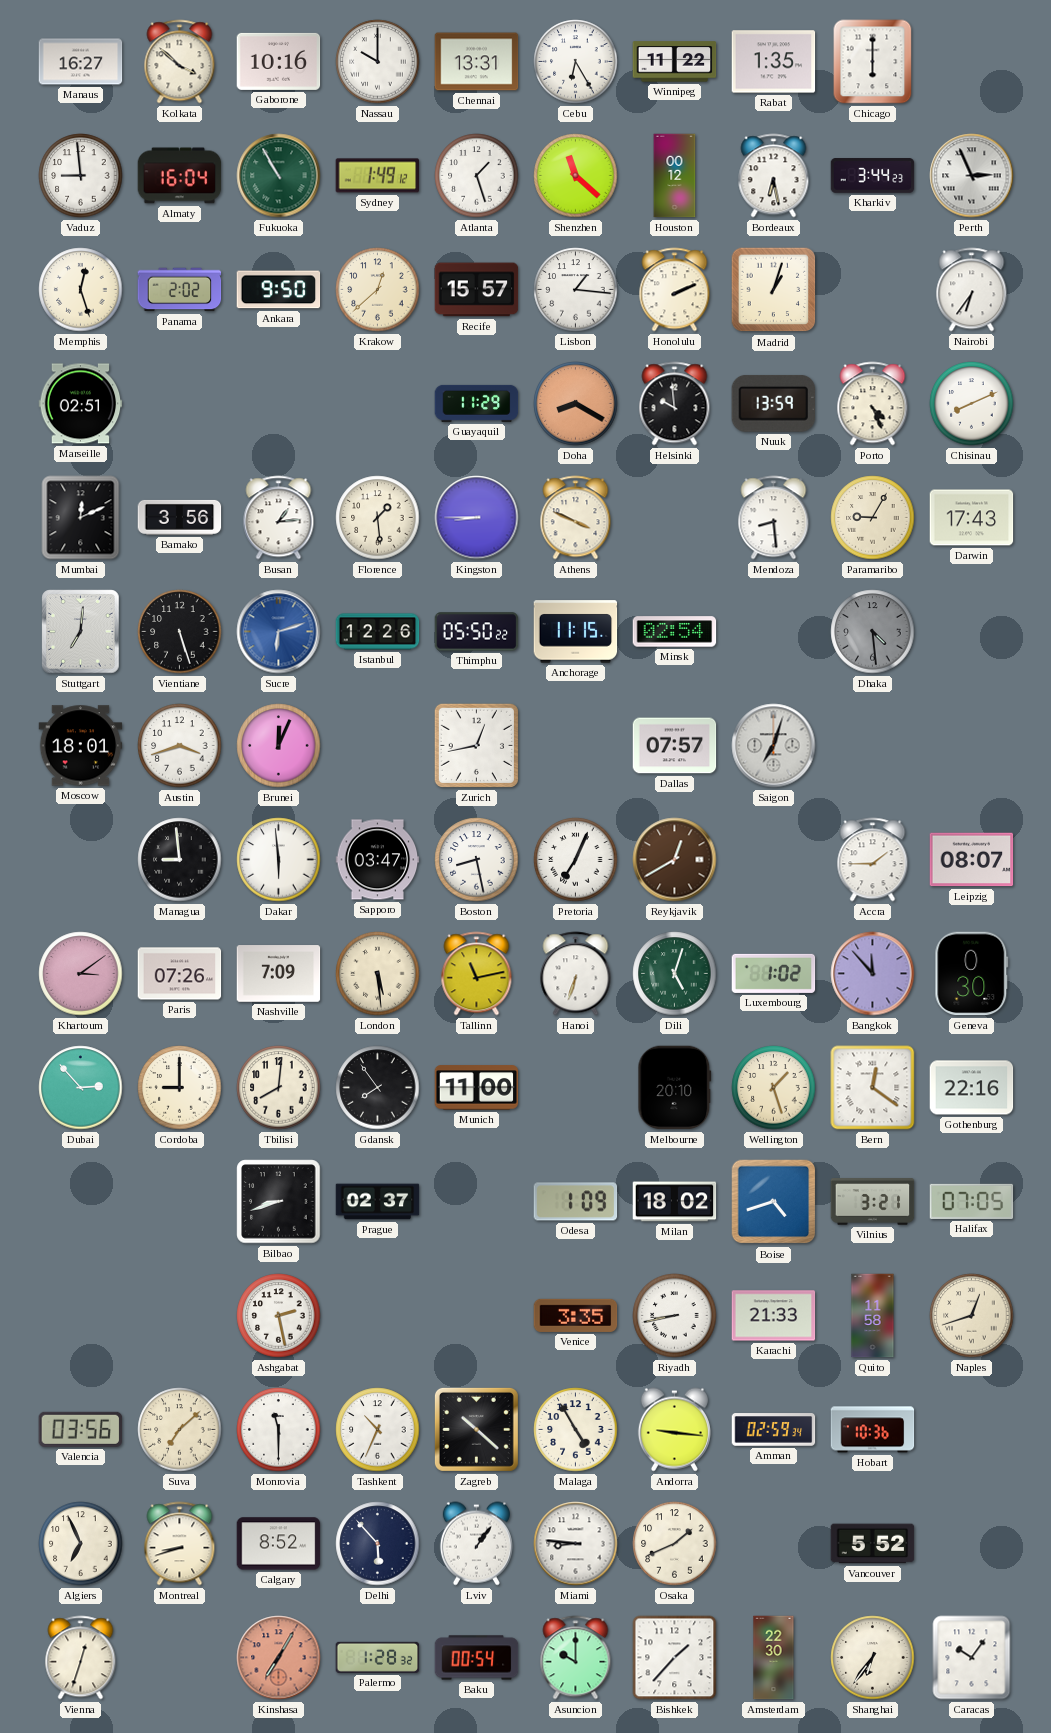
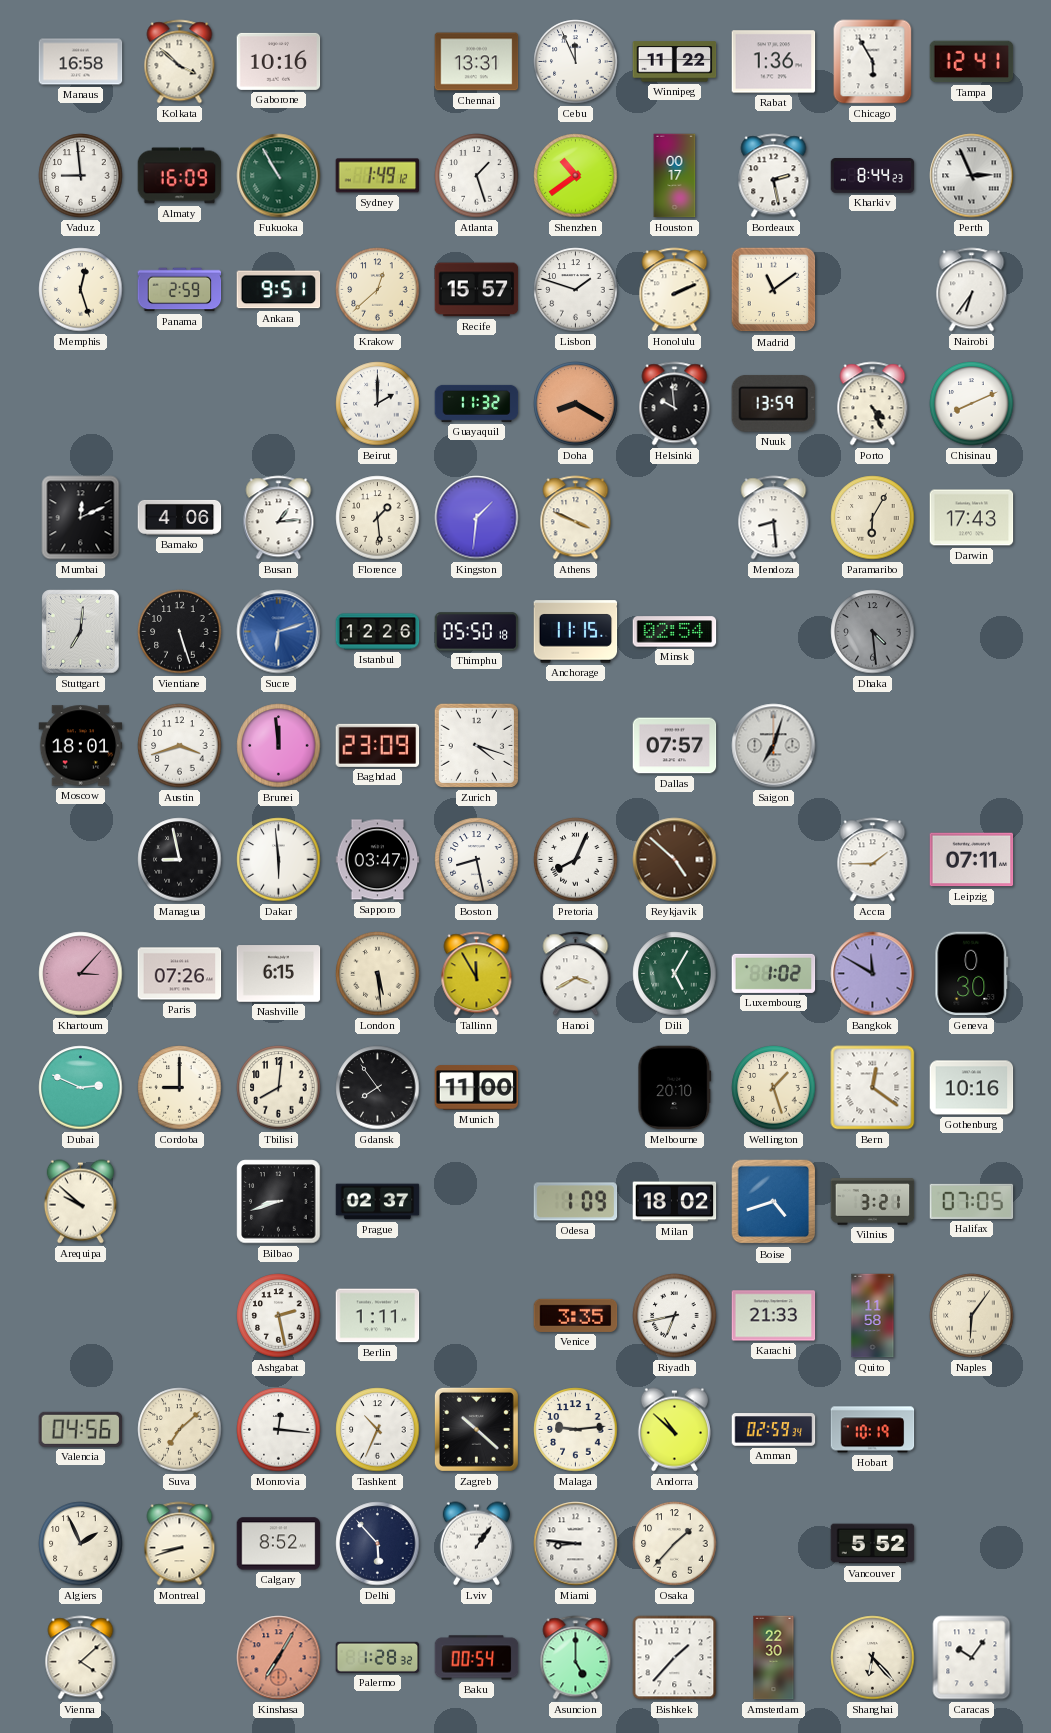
Manaus: 16:27 -> 16:58 (81, 62)
Nassau: 10:00 -> none (378, 62)
Cebu: 6:25 -> 11:56 (576, 62)
Rabat: 1:35 -> 1:36 (774, 62)
Chicago: 6:00 -> 5:55 (873, 62)
Tampa: none -> 12:41 (972, 62)
Almaty: 16:04 -> 16:09 (180, 176)
Shenzhen: 11:22 -> 10:39 (576, 176)
Houston: 00:12 -> 00:17 (675, 176)
Bordeaux: 6:28 -> 2:28 (774, 176)
Kharkiv: 3:44 -> 8:44 (873, 176)
Panama: 2:02 -> 2:59 (180, 290)
Ankara: 9:50 -> 9:51 (279, 290)
Lisbon: 1:16 -> 1:48 (576, 290)
Madrid: 1:03 -> 11:09 (774, 290)
Marseille: 02:51 -> none (81, 404)
Beirut: none -> 2:00 (378, 404)
Guayaquil: 11:29 -> 11:32 (477, 403)
Bamako: 3:56 -> 4:06 (180, 517)
Kingston: 8:45 -> 1:31 (477, 518)
Paramaribo: 9:05 -> 6:05 (873, 518)
Thimphu: 05:50:22 -> 05:50:18 (477, 632)
Brunei: 12:04 -> 11:59 (279, 746)
Baghdad: none -> 23:09 (378, 745)
Zurich: 12:43 -> 4:18 (476, 745)
Managua: 8:59 -> 8:58 (180, 860)
Pretoria: 7:04 -> 8:04 (576, 860)
Reykjavik: 12:40 -> 4:52 (675, 860)
Leipzig: 08:07 -> 07:11 (972, 860)
Khartoum: 3:09 -> 3:07 (81, 974)
Nashville: 7:09 -> 6:15 (279, 974)
Tallinn: 11:13 -> 11:55 (477, 974)
Hanoi: 6:33 -> 3:40 (576, 974)
Dili: 5:03 -> 5:05 (675, 974)
Bangkok: 11:53 -> 11:50 (873, 974)
Dubai: 2:53 -> 2:49 (81, 1088)
Gothenburg: 22:16 -> 10:16 (972, 1088)
Arequipa: none -> 9:52 (80, 1202)
Berlin: none -> 1:11 (378, 1316)
Riyadh: 8:43 -> 6:43 (675, 1316)
Naples: 12:42 -> 6:06 (972, 1316)
Valencia: 03:56 -> 04:56 (81, 1429)
Monrovia: 11:30 -> 12:16 (279, 1430)
Malaga: 4:55 -> 9:14 (576, 1430)
Andorra: 9:16 -> 10:52 (674, 1430)
Hobart: 10:36 -> 10:19 (873, 1430)
Algiers: 6:56 -> 1:56 (81, 1544)
Osaka: 1:41 -> 1:37 (675, 1544)
Vienna: 12:33 -> 4:08 (81, 1658)
Asuncion: 10:00 -> 5:00 (576, 1658)
Shanghai: 6:36 -> 6:23 (873, 1658)
